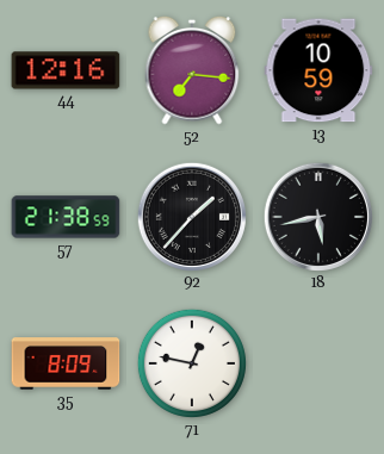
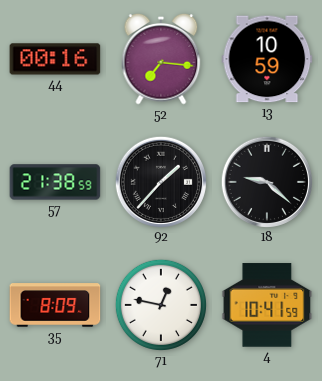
44: 12:16 -> 00:16 (55, 59)
18: 5:43 -> 9:22 (266, 181)
4: none -> 10:41 (267, 305)
